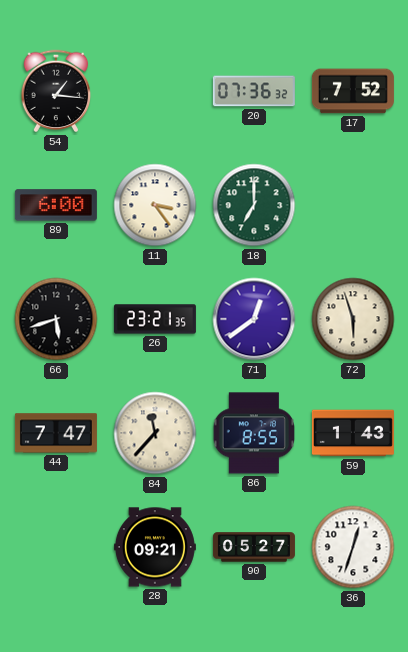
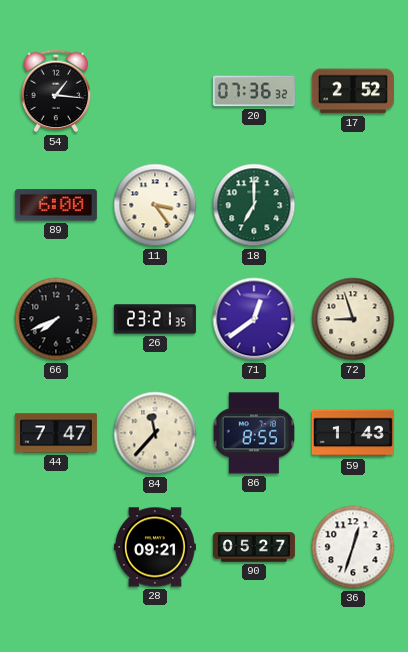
17: 7:52 -> 2:52 (353, 91)
66: 5:42 -> 7:41 (56, 319)
72: 5:57 -> 8:57 (353, 319)
